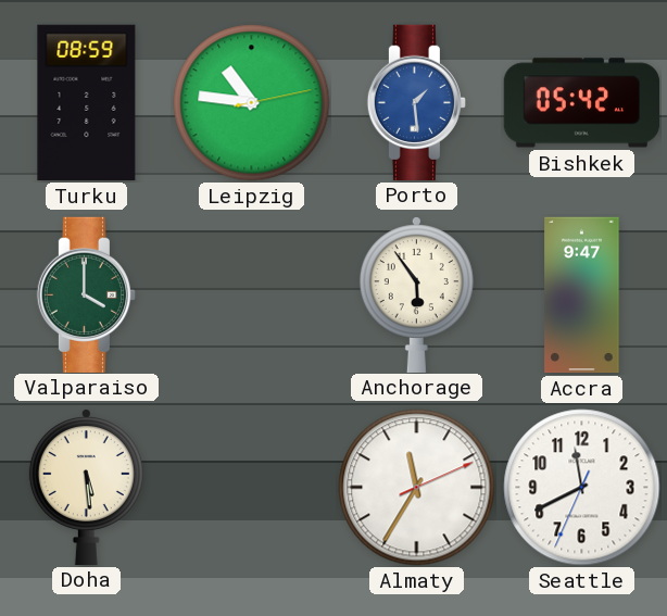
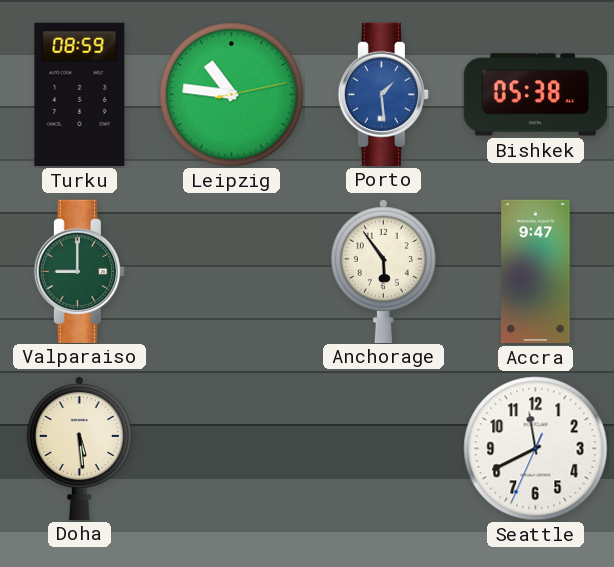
Bishkek: 05:42 -> 05:38 (536, 95)
Valparaiso: 4:00 -> 9:00 (79, 271)
Almaty: 11:35 -> none (417, 488)
